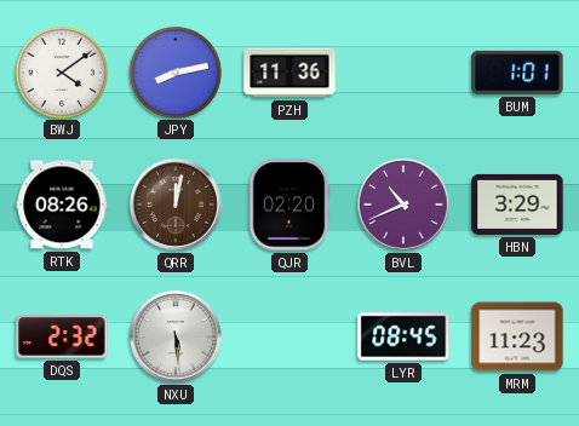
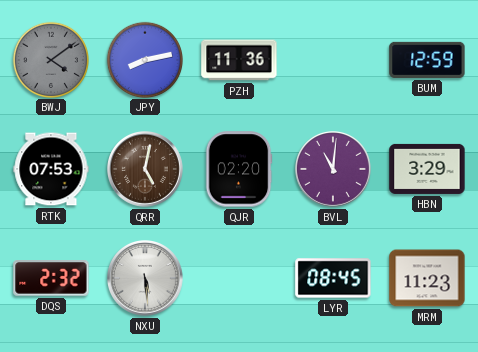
BWJ dial: white -> grey (50, 59)
BUM: 1:01 -> 12:59 (427, 60)
RTK: 08:26 -> 07:53 (51, 169)
QRR: 12:02 -> 5:02 (146, 170)
BVL: 10:41 -> 11:01 (334, 170)
